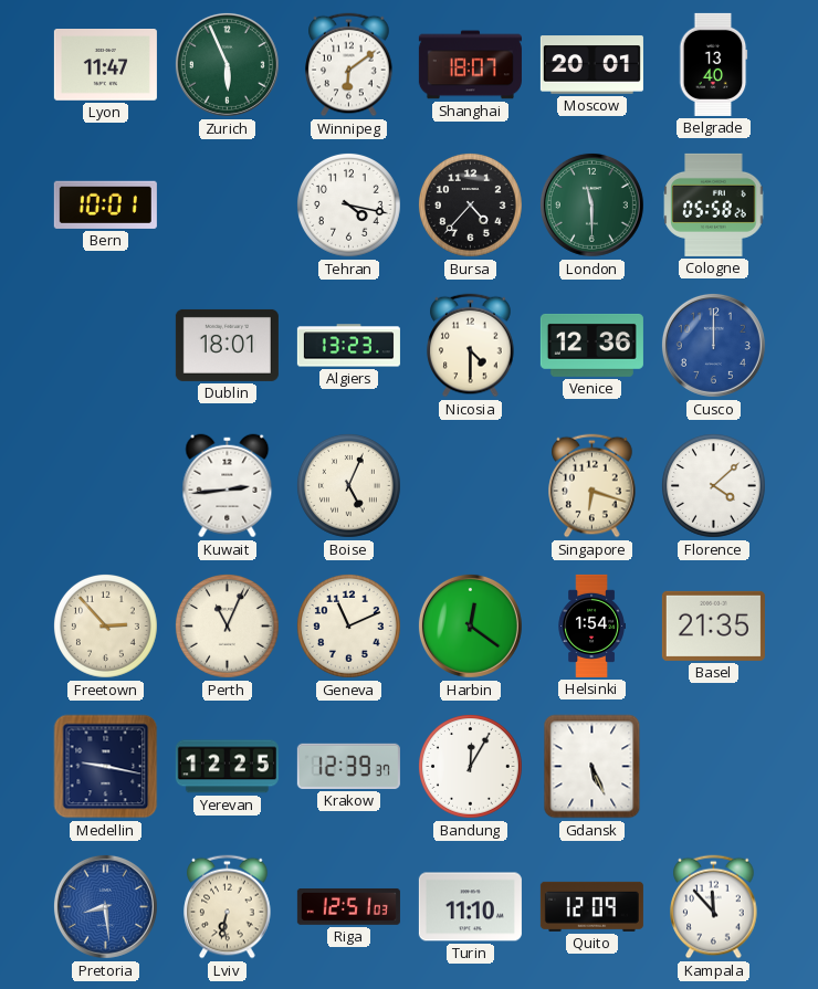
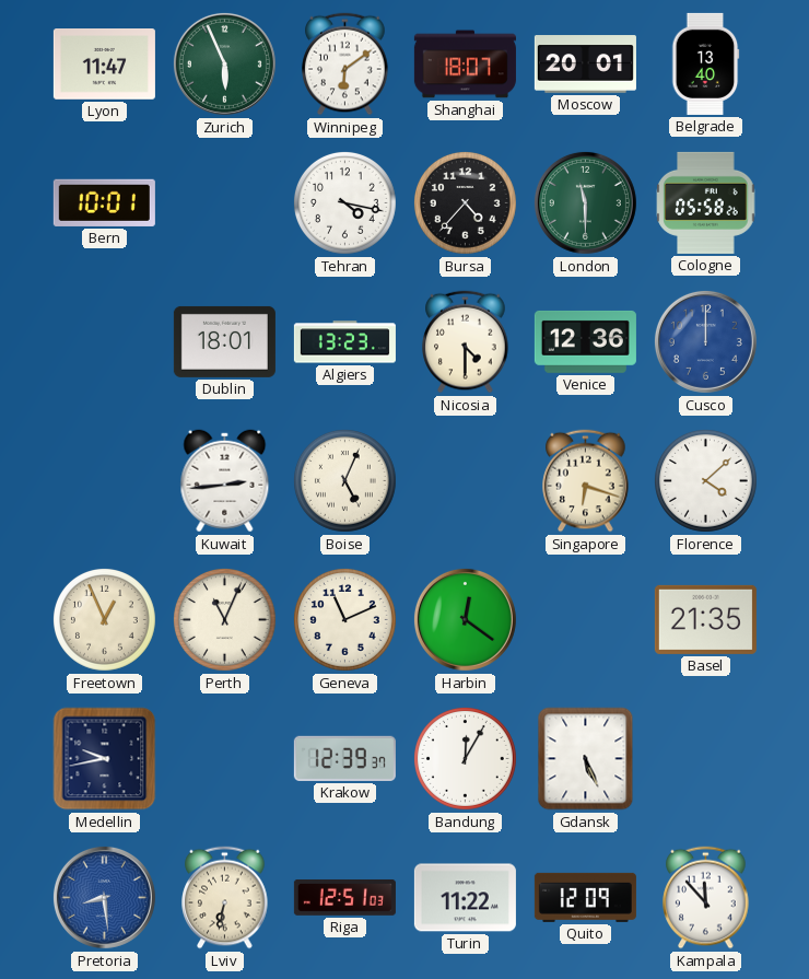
Freetown: 2:53 -> 12:56 (104, 619)
Helsinki: 1:54 -> none (591, 625)
Medellin: 9:17 -> 9:43 (105, 759)
Yerevan: 12:25 -> none (227, 767)
Turin: 11:10 -> 11:22 (465, 898)
